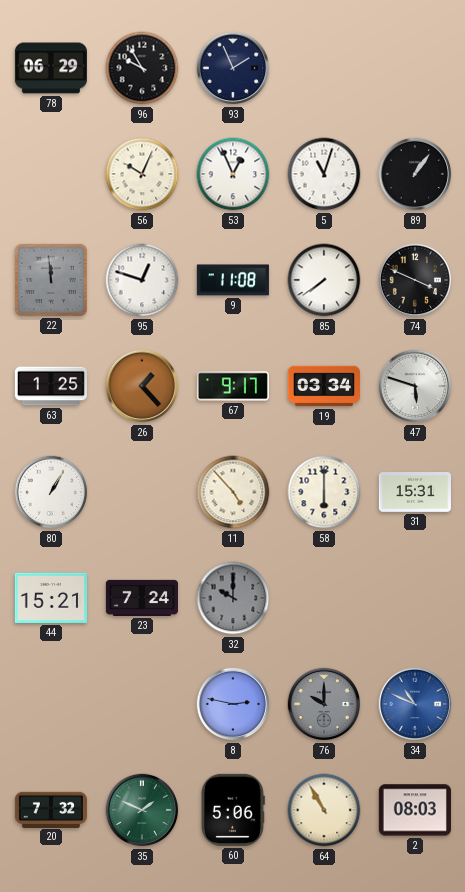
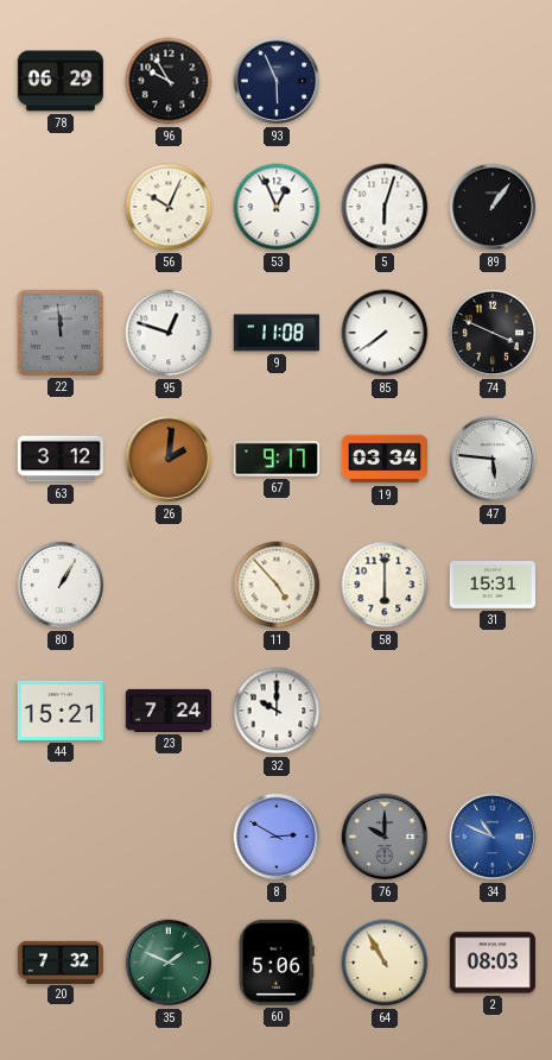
93: 1:56 -> 5:56 (277, 81)
5: 11:03 -> 6:03 (385, 207)
63: 1:25 -> 3:12 (61, 459)
26: 1:23 -> 2:01 (169, 459)
47: 5:48 -> 5:46 (493, 459)
32 dial: grey -> white (277, 711)
8: 2:47 -> 2:50 (277, 837)
